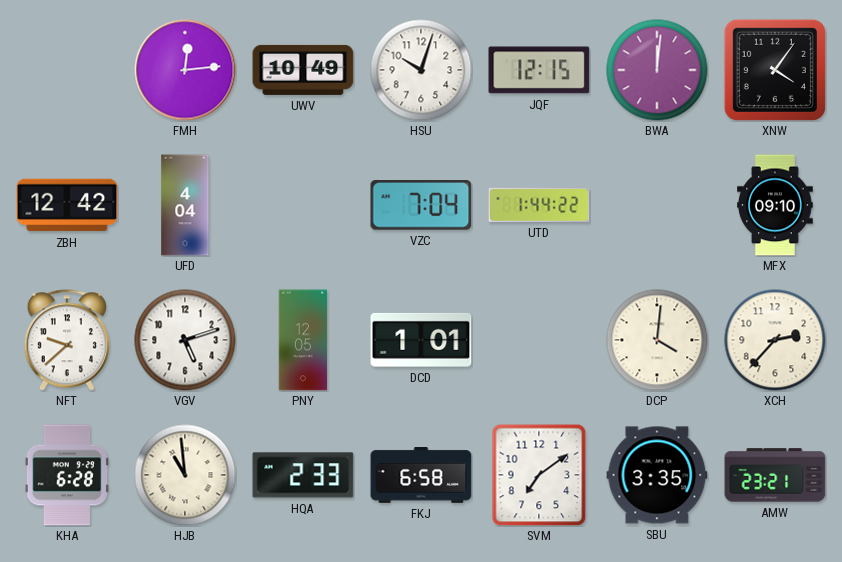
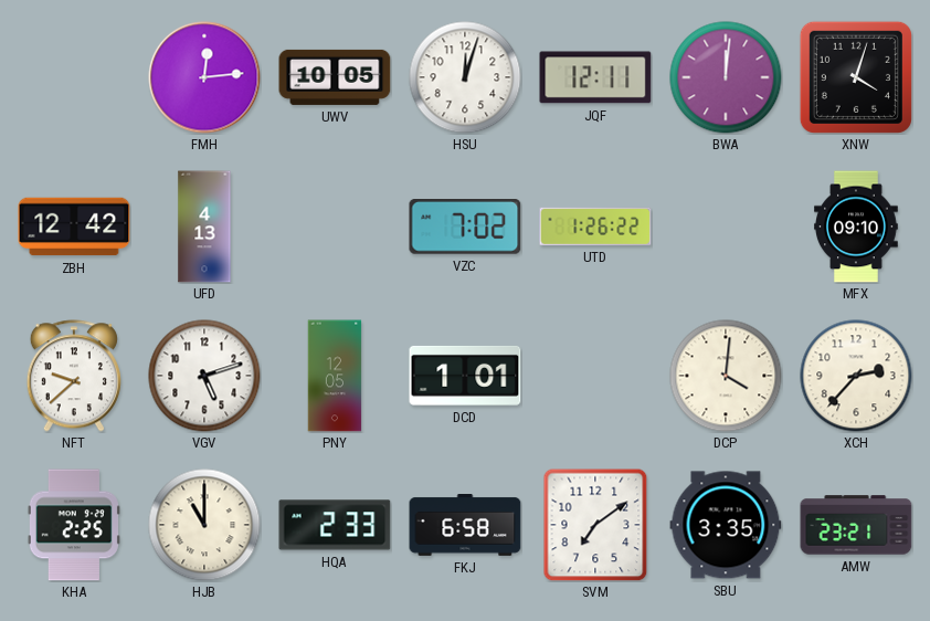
UWV: 10:49 -> 10:05 (335, 77)
HSU: 10:03 -> 12:03 (465, 77)
JQF: 12:15 -> 12:11 (595, 77)
XNW: 4:06 -> 4:03 (856, 77)
UFD: 4:04 -> 4:13 (204, 227)
VZC: 7:04 -> 7:02 (465, 228)
UTD: 1:44 -> 1:26 (595, 227)
KHA: 6:28 -> 2:25 (74, 525)
HJB: 10:59 -> 11:00 (204, 525)
